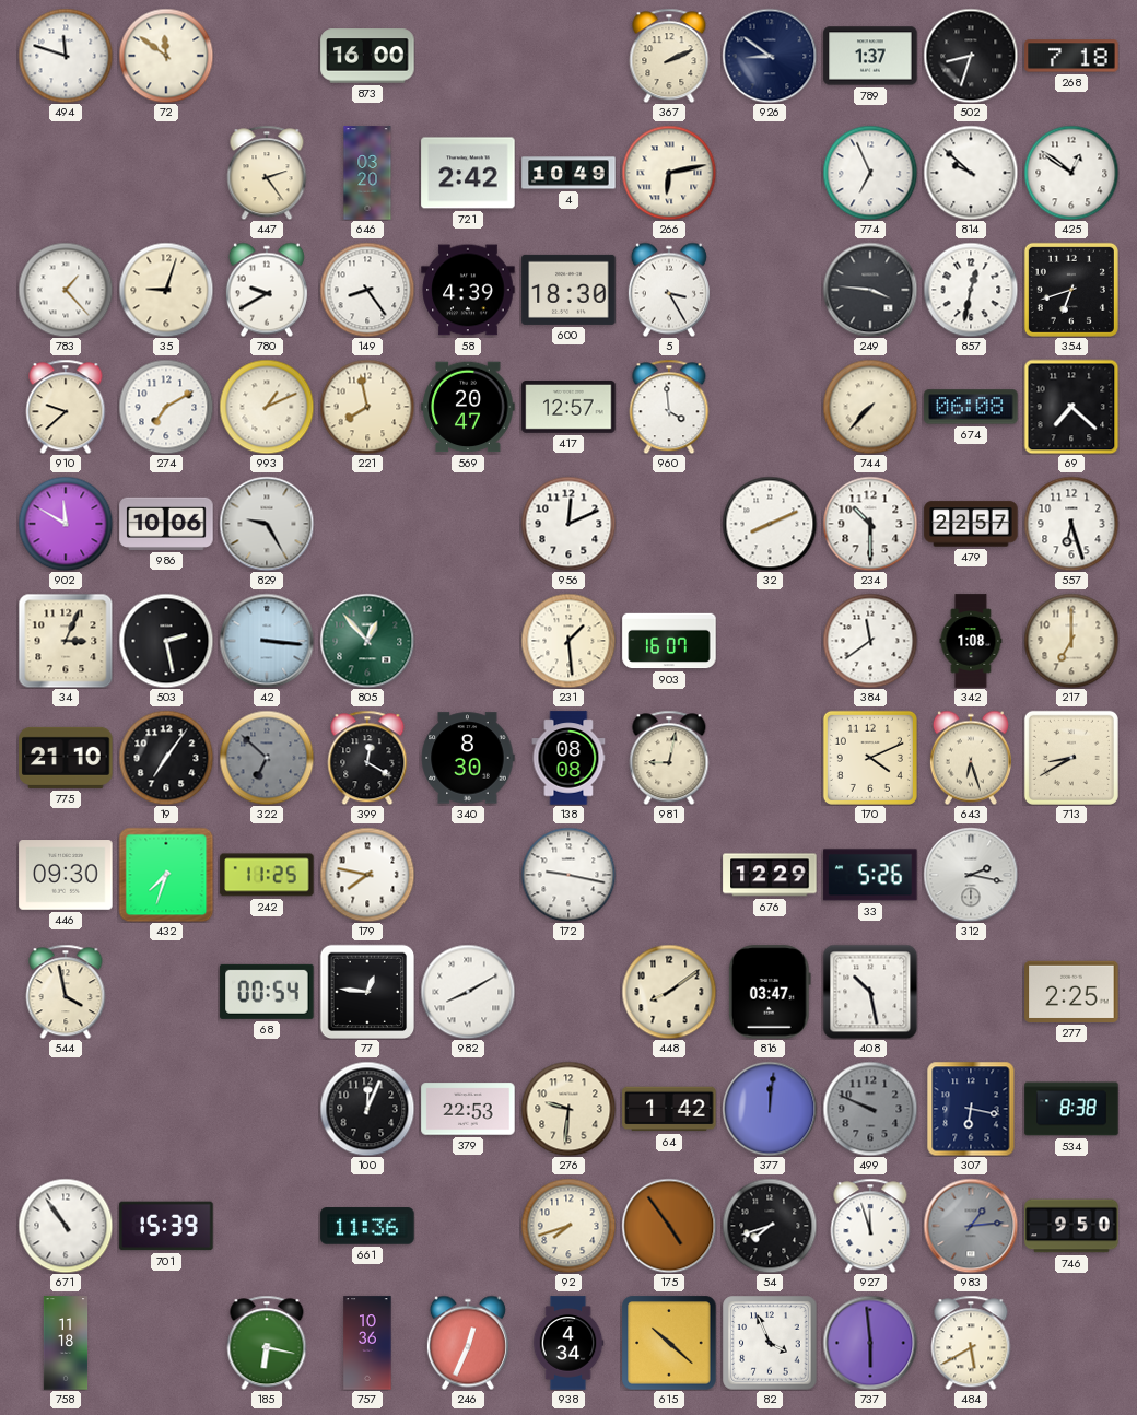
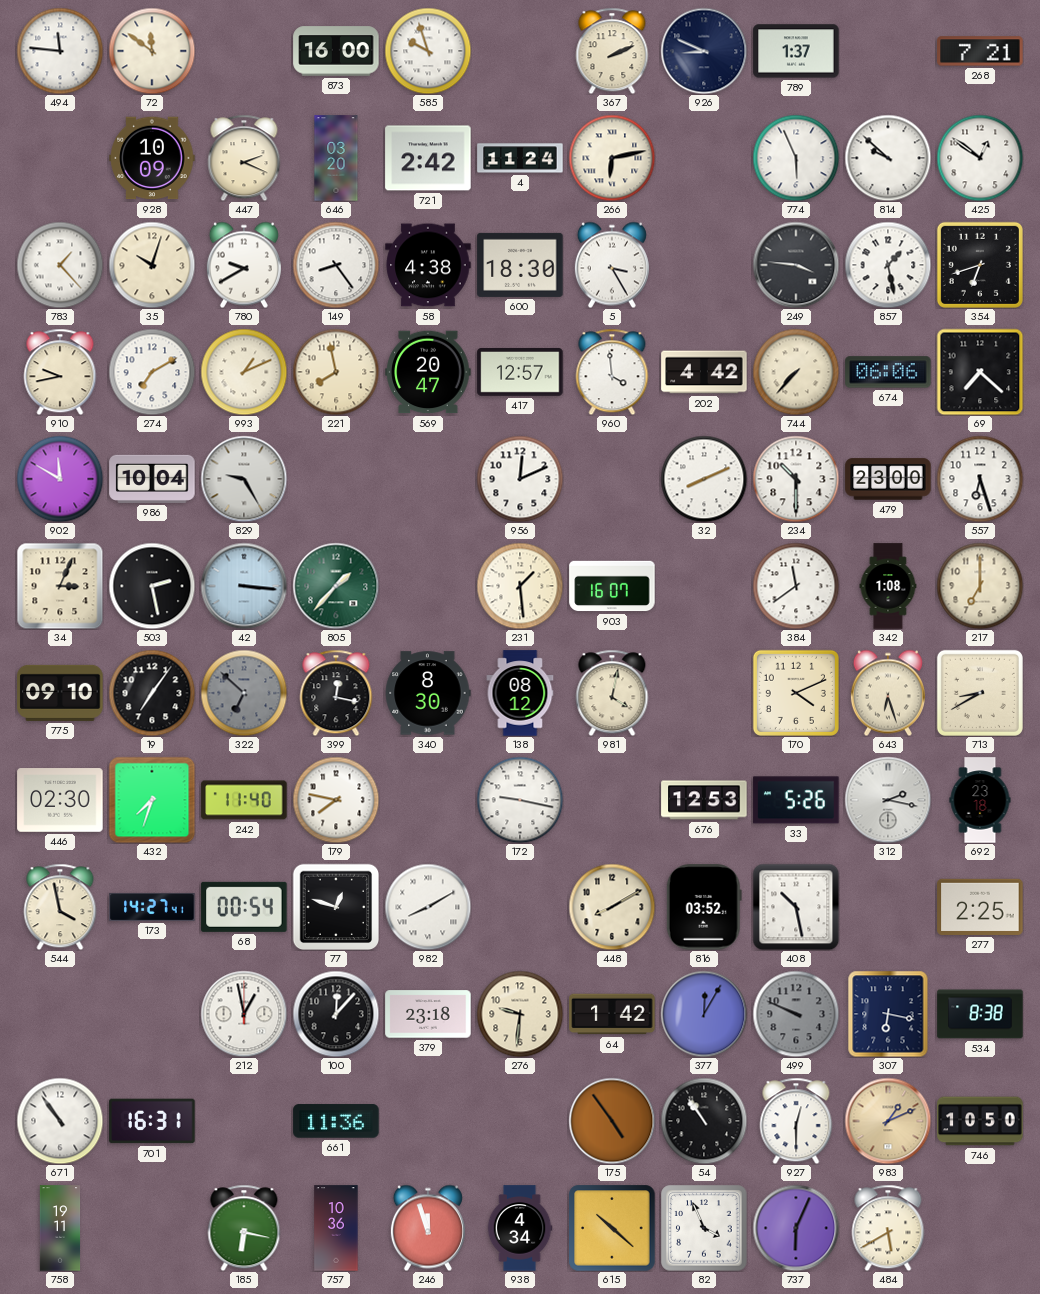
494: 11:48 -> 11:46 (60, 51)
585: none -> 9:57 (428, 51)
926: 8:51 -> 8:49 (704, 51)
502: 8:33 -> none (971, 56)
268: 7:18 -> 7:21 (980, 51)
928: none -> 10:09 (152, 158)
447: 2:24 -> 2:19 (244, 158)
4: 10:49 -> 11:24 (520, 158)
774: 6:56 -> 5:56 (796, 158)
35: 9:03 -> 10:03 (152, 265)
58: 4:39 -> 4:38 (428, 265)
857: 12:32 -> 1:28 (888, 265)
910: 9:38 -> 9:43 (60, 372)
202: none -> 4:42 (704, 372)
674: 06:08 -> 06:06 (888, 372)
986: 10:06 -> 10:04 (152, 479)
479: 22:57 -> 23:00 (888, 479)
805: 12:53 -> 1:37 (336, 586)
775: 21:10 -> 09:10 (60, 693)
399: 12:20 -> 12:17 (336, 693)
138: 08:08 -> 08:12 (520, 693)
981: 9:02 -> 4:02 (612, 693)
446: 09:30 -> 02:30 (60, 800)
242: 11:25 -> 11:40 (244, 800)
676: 12:29 -> 12:53 (704, 800)
692: none -> 23:18 (980, 800)
173: none -> 14:27 (152, 907)
77: 12:46 -> 12:48 (336, 907)
448: 8:09 -> 8:10 (612, 907)
816: 03:47 -> 03:52 (704, 907)
212: none -> 12:58 (244, 1014)
100: 12:04 -> 12:07 (336, 1014)
379: 22:53 -> 23:18 (428, 1014)
377: 12:01 -> 12:05 (704, 1014)
701: 15:39 -> 16:31 (152, 1121)
92: 7:42 -> none (568, 1226)
54: 7:42 -> 10:54 (704, 1121)
927: 11:57 -> 12:30 (796, 1121)
983: 1:14 -> 1:11 (888, 1121)
983 dial: grey -> champagne (888, 1121)
746: 9:50 -> 10:50 (980, 1121)
758: 11:18 -> 19:11 (60, 1228)
246: 12:34 -> 11:57 (428, 1228)
737: 5:59 -> 6:04 (796, 1228)
